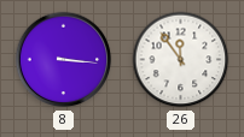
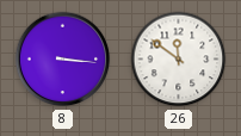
26: 11:54 -> 11:51 (179, 60)
